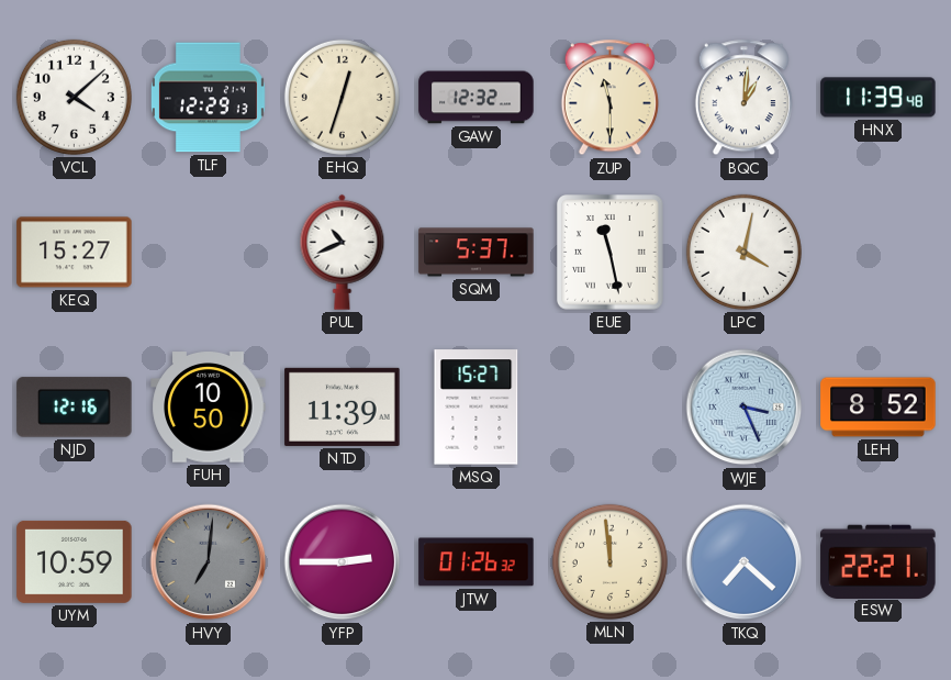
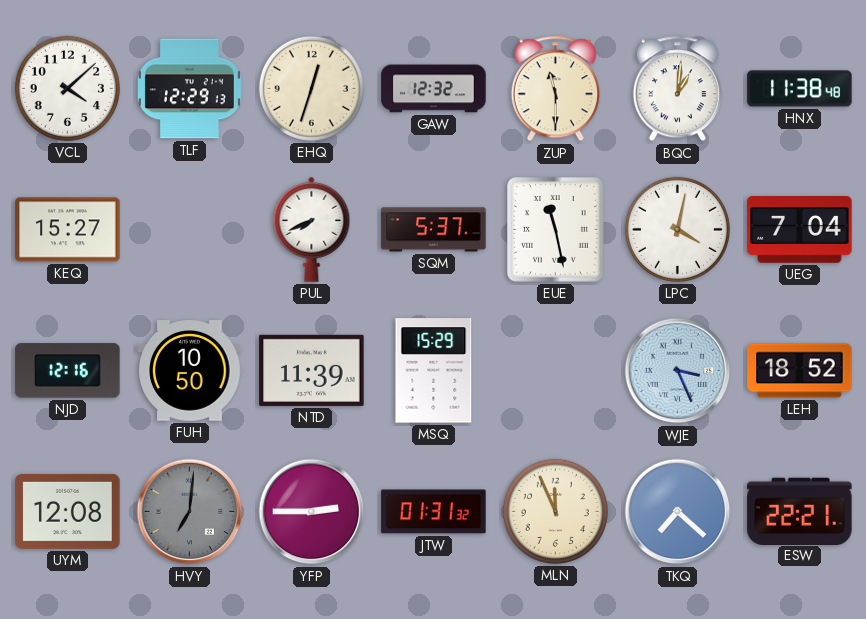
HNX: 11:39 -> 11:38 (800, 89)
PUL: 10:41 -> 7:41 (312, 229)
UEG: none -> 7:04 (800, 230)
MSQ: 15:27 -> 15:29 (434, 371)
LEH: 8:52 -> 18:52 (800, 371)
UYM: 10:59 -> 12:08 (68, 511)
JTW: 01:26 -> 01:31 (434, 512)
MLN: 11:59 -> 11:56 (555, 511)
